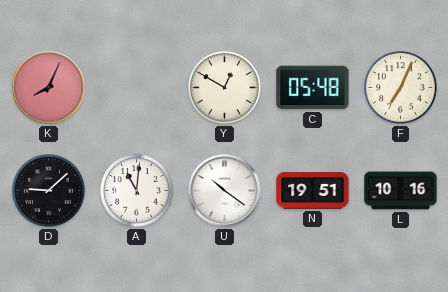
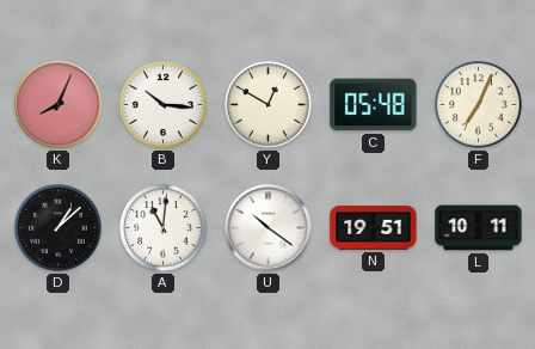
B: none -> 10:16 (164, 105)
D: 9:08 -> 1:08 (59, 228)
L: 10:16 -> 10:11 (479, 228)
